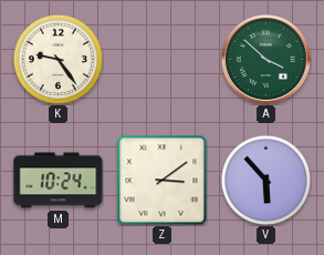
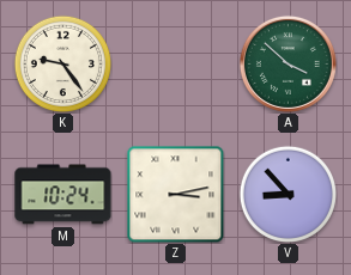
Z: 3:09 -> 3:13 (175, 194)
V: 5:53 -> 8:53 (288, 194)
